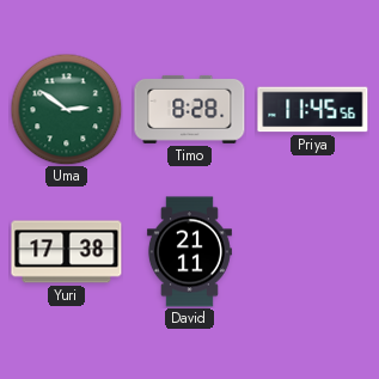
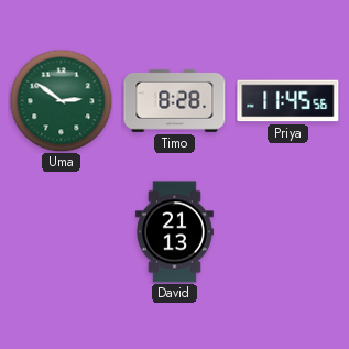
Yuri: 17:38 -> none (67, 252)
David: 21:11 -> 21:13 (174, 232)
